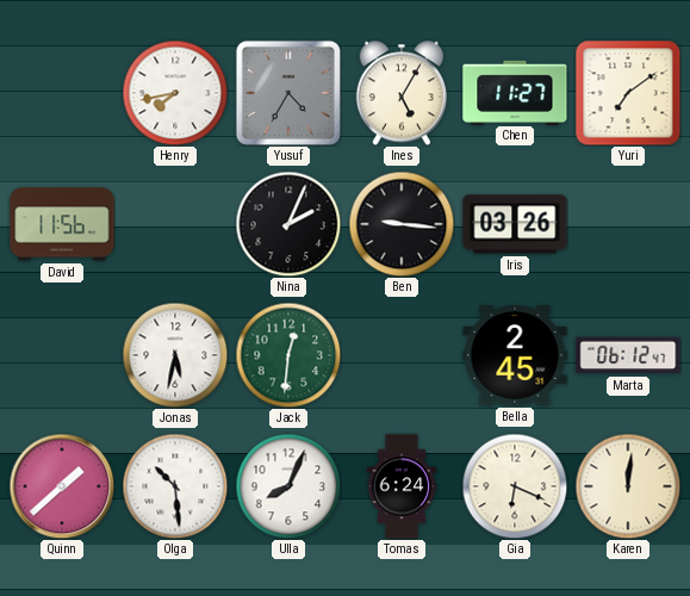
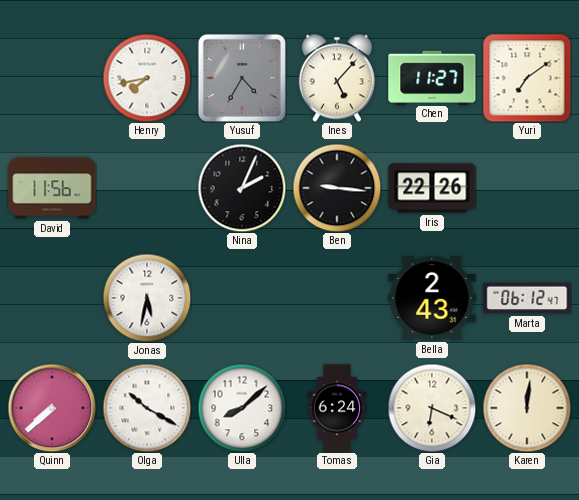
Ines: 5:05 -> 5:07 (337, 78)
Iris: 03:26 -> 22:26 (432, 188)
Jack: 12:31 -> none (288, 355)
Bella: 2:45 -> 2:43 (432, 299)
Quinn: 1:38 -> 7:38 (52, 408)
Olga: 10:29 -> 10:20 (147, 408)
Ulla: 8:04 -> 8:08 (242, 408)
